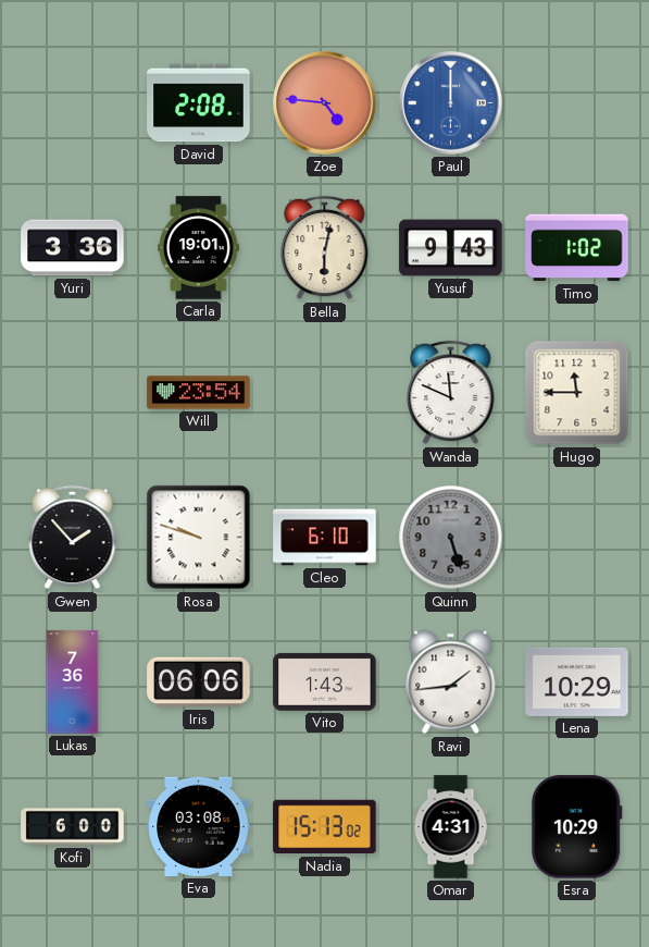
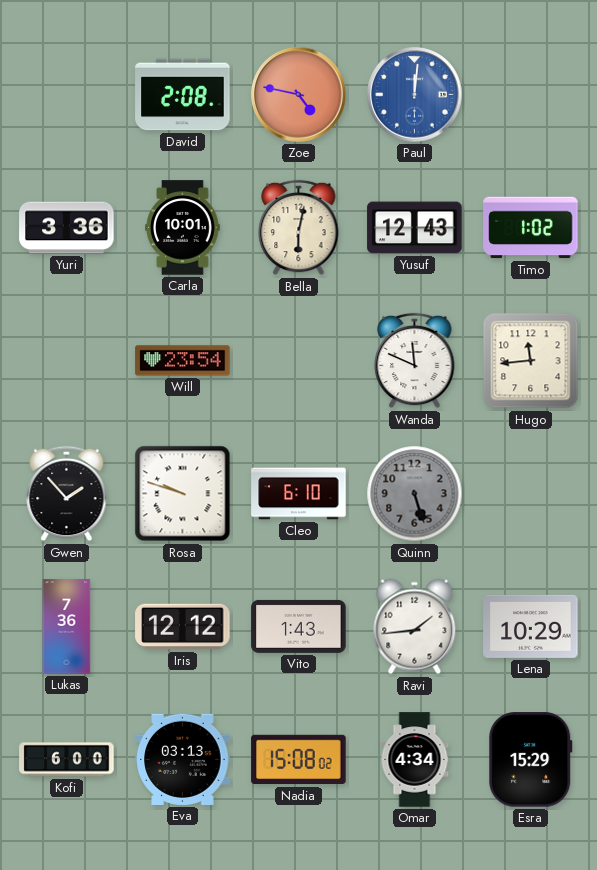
Zoe: 4:46 -> 4:47 (299, 95)
Paul: 12:00 -> 12:01 (415, 95)
Carla: 19:01 -> 10:01 (183, 228)
Yusuf: 9:43 -> 12:43 (415, 228)
Hugo: 11:45 -> 11:44 (531, 361)
Iris: 06:06 -> 12:12 (183, 627)
Eva: 03:08 -> 03:13 (183, 759)
Nadia: 15:13 -> 15:08 (299, 760)
Omar: 4:31 -> 4:34 (415, 760)
Esra: 10:29 -> 15:29 (531, 760)
